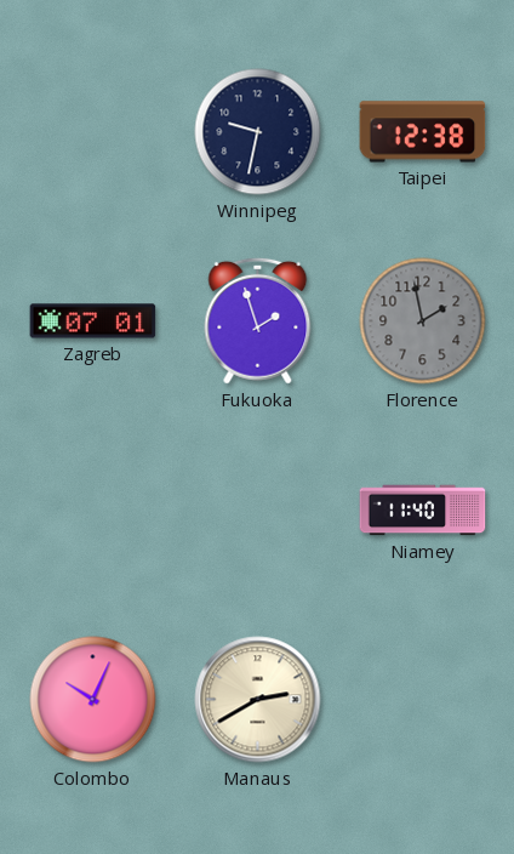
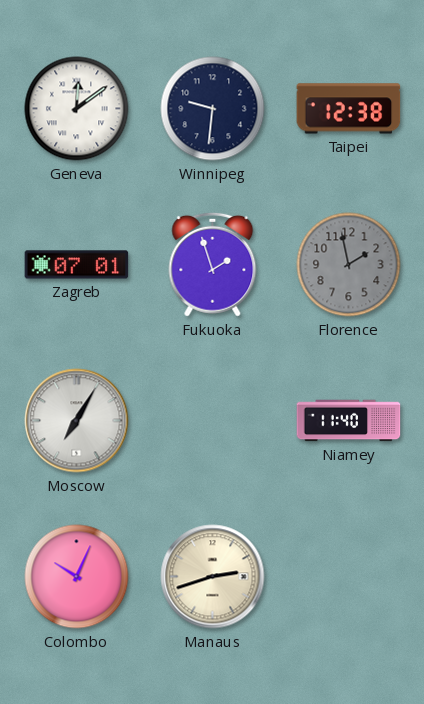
Geneva: none -> 12:09 (77, 109)
Winnipeg: 9:32 -> 9:31 (213, 109)
Moscow: none -> 7:05 (77, 421)
Manaus: 2:40 -> 2:42 (213, 577)
